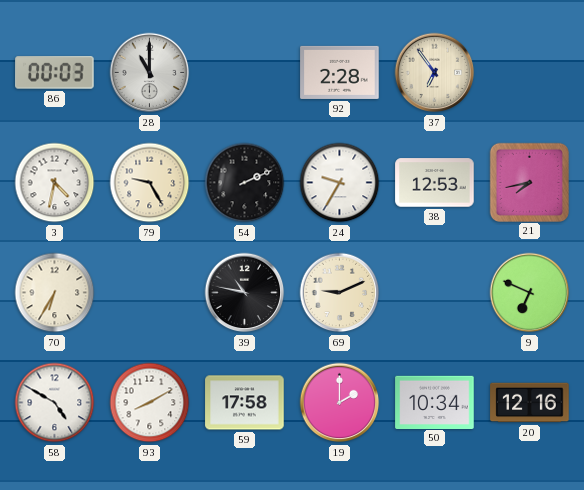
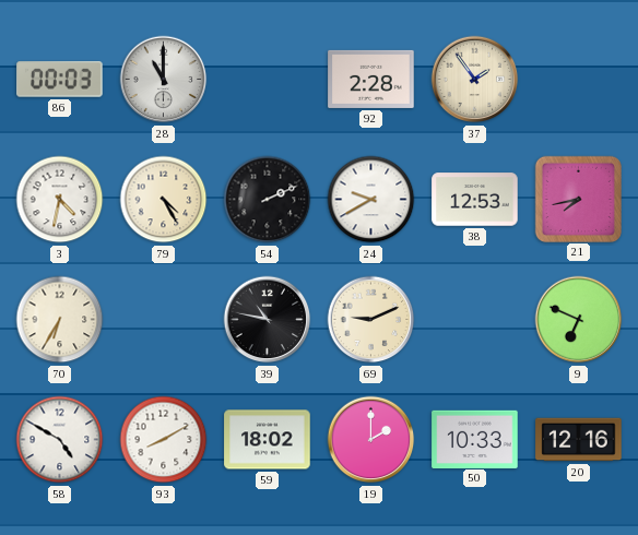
37: 6:54 -> 1:54 (475, 80)
79: 9:25 -> 4:25 (164, 200)
24: 9:35 -> 9:40 (371, 200)
59: 17:58 -> 18:02 (268, 440)
50: 10:34 -> 10:33 (475, 439)
